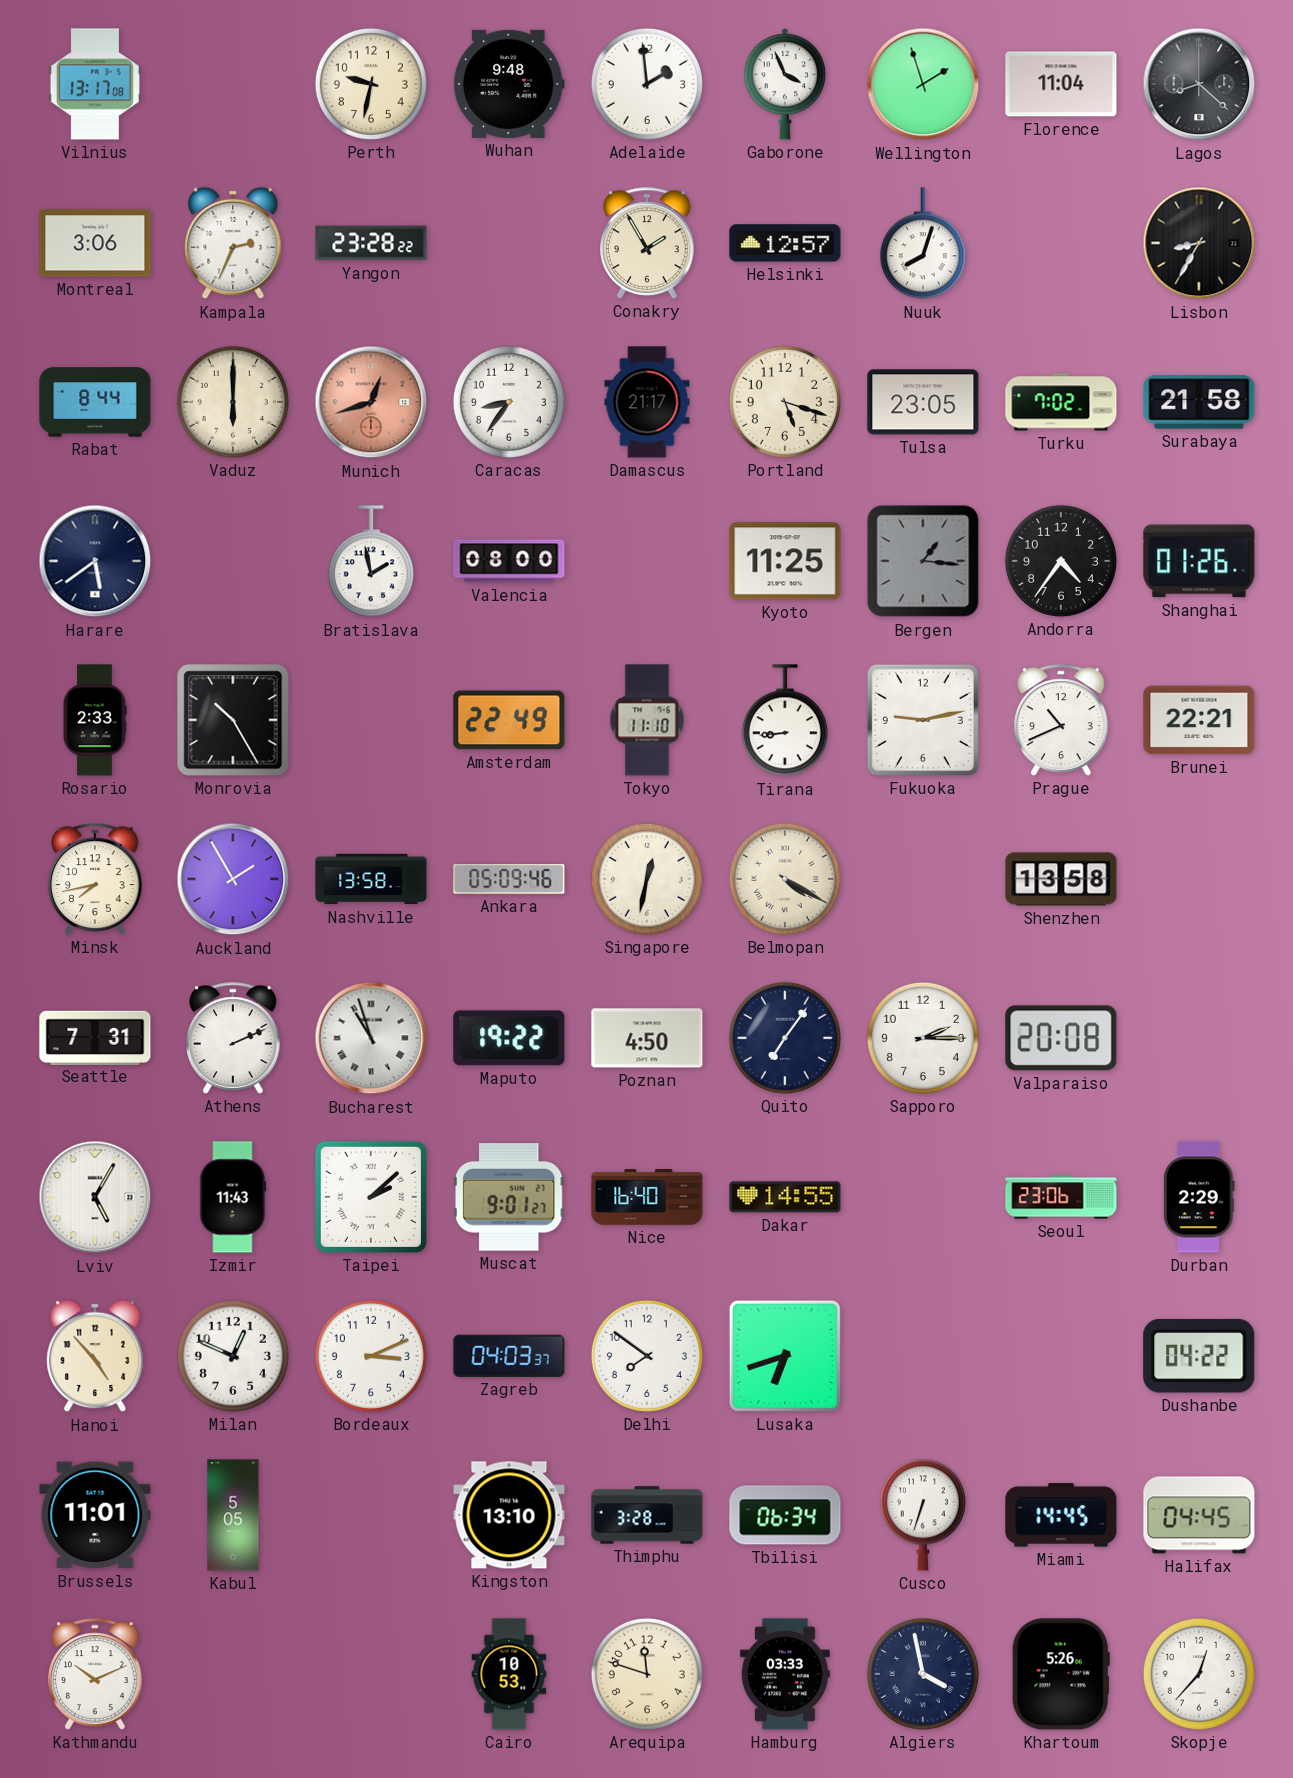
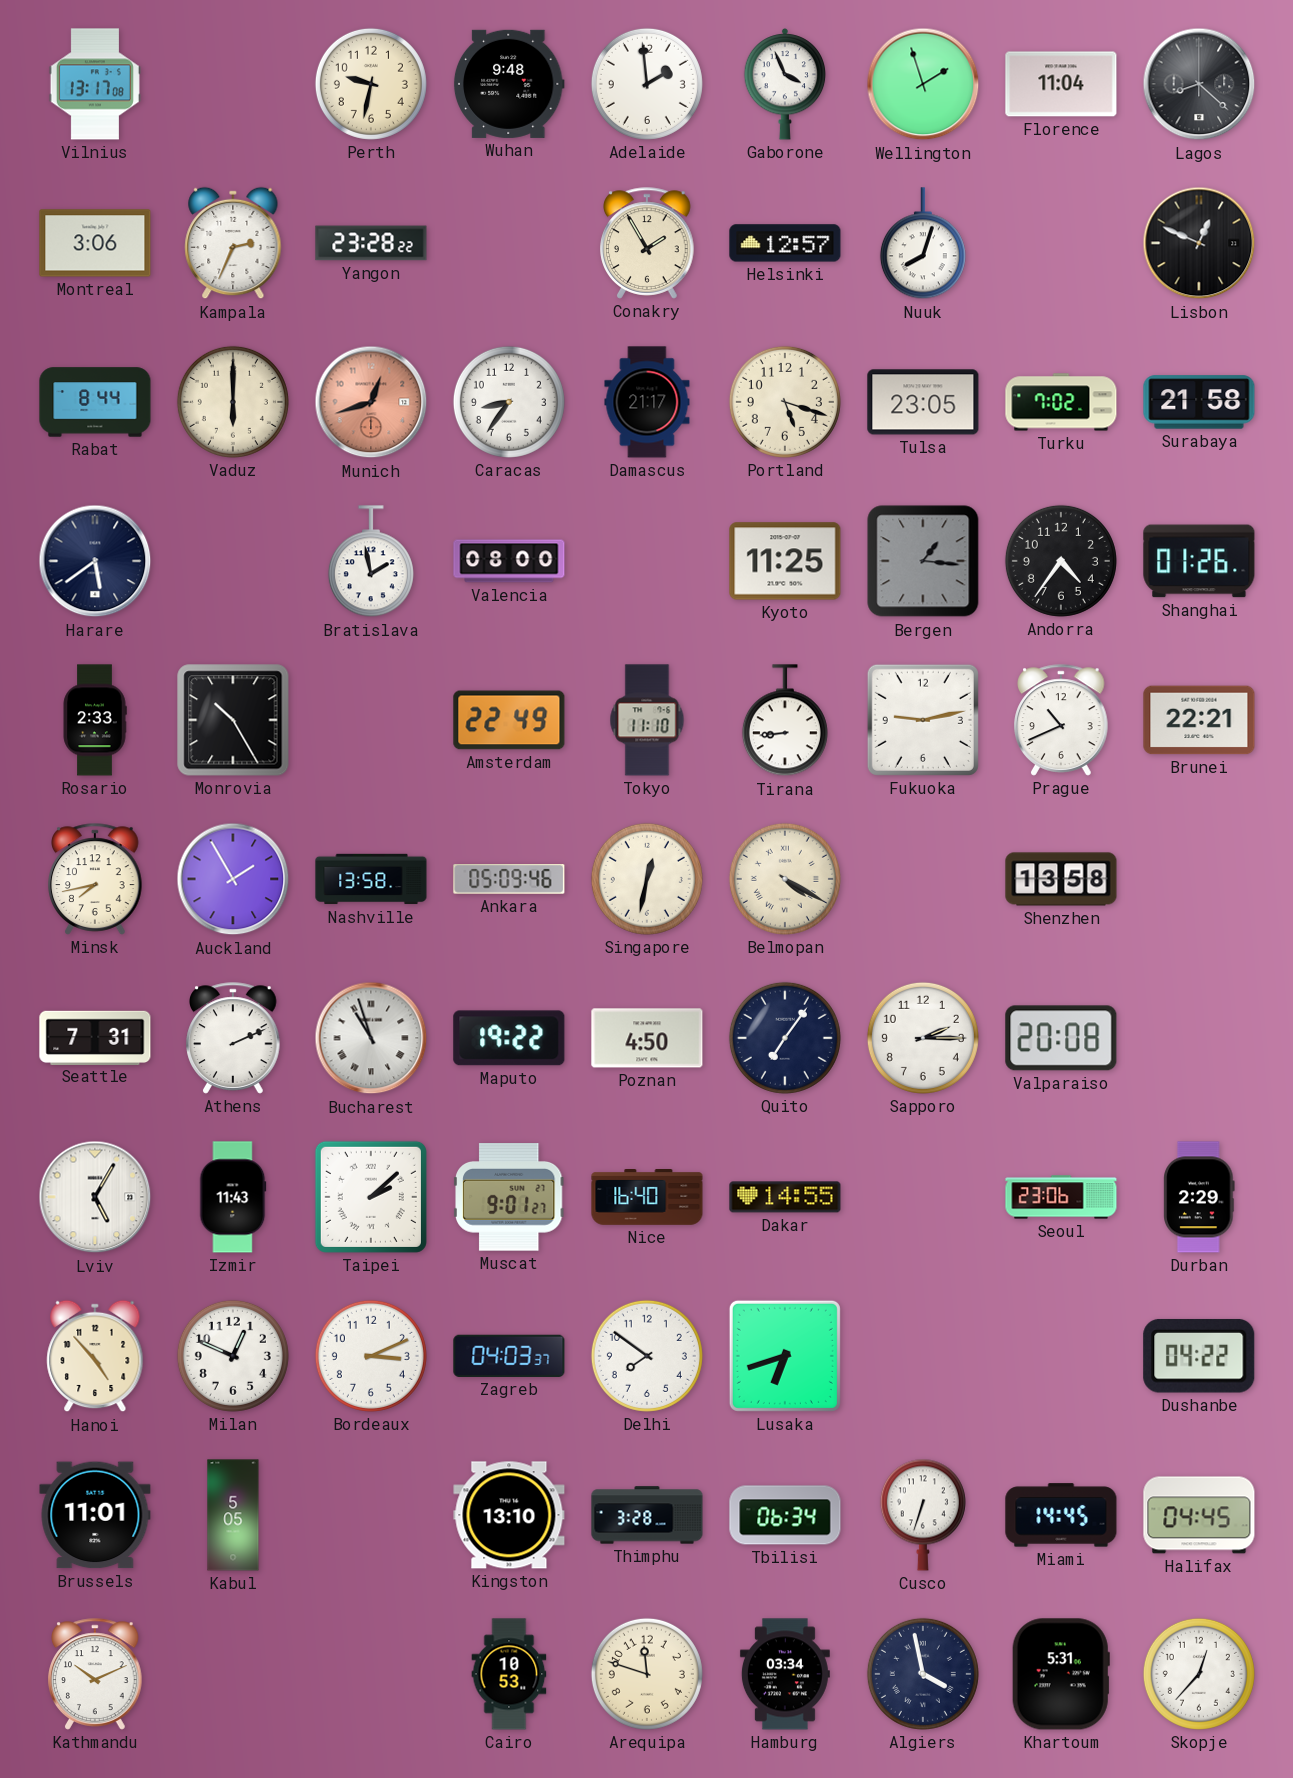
Lisbon: 8:35 -> 12:49 (1199, 243)
Hamburg: 03:33 -> 03:34 (785, 1674)
Khartoum: 5:26 -> 5:31 (1061, 1674)
